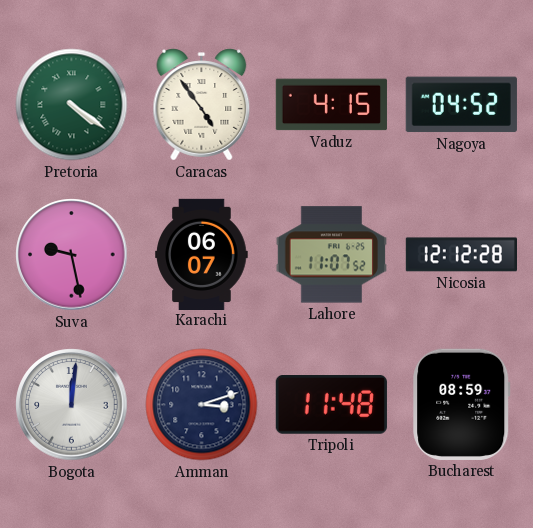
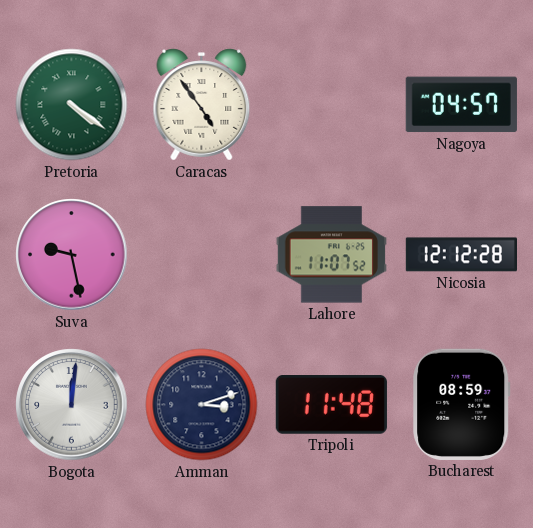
Vaduz: 4:15 -> none (331, 105)
Nagoya: 04:52 -> 04:57 (461, 105)
Karachi: 06:07 -> none (202, 254)
